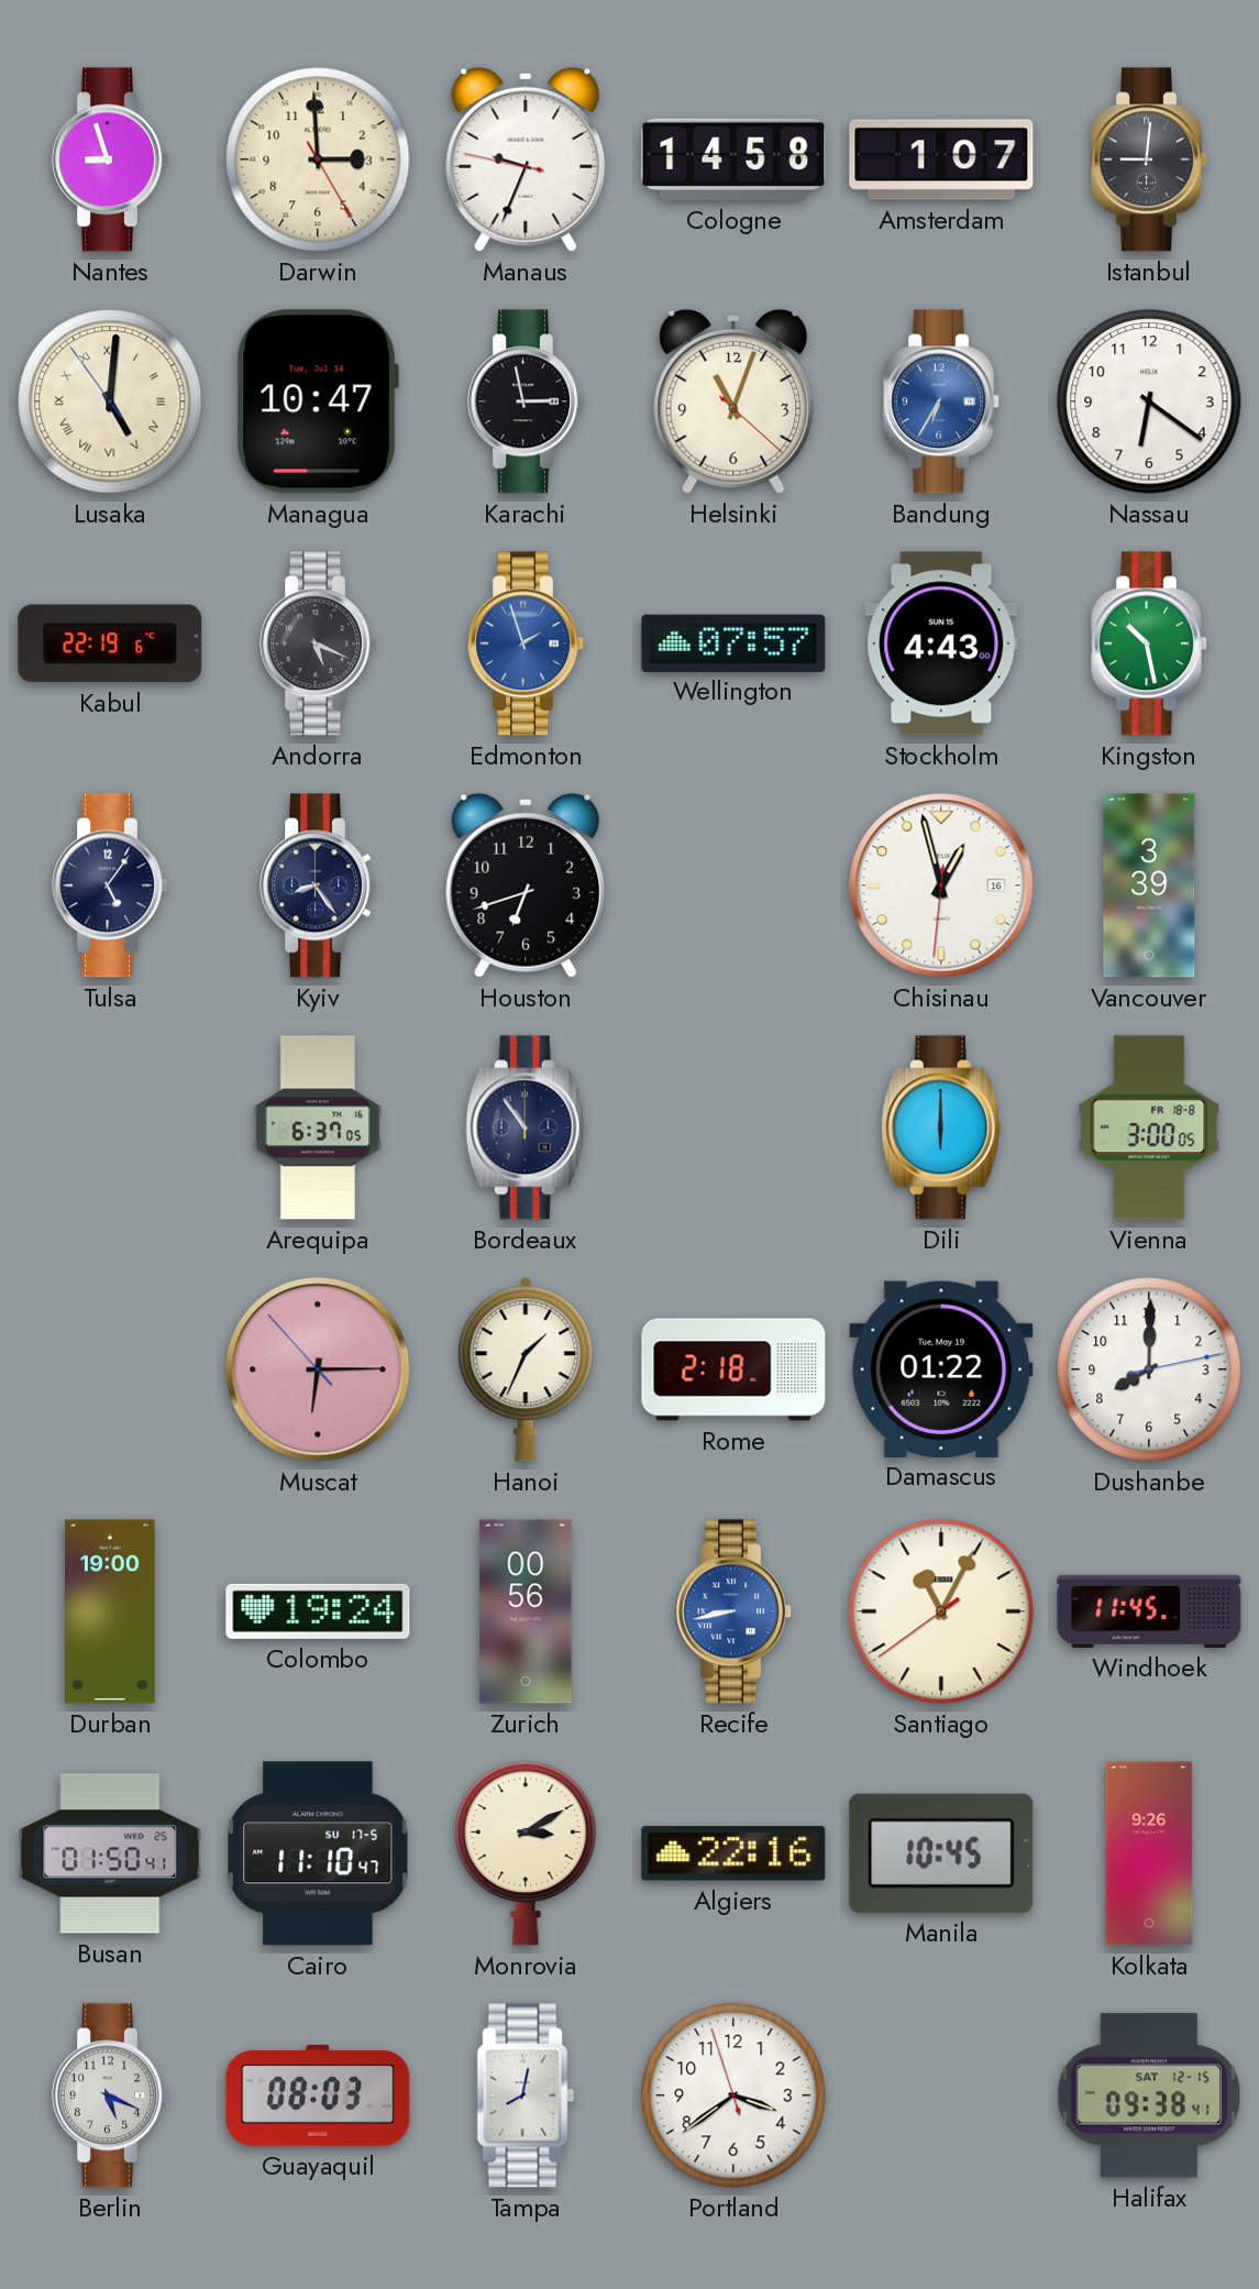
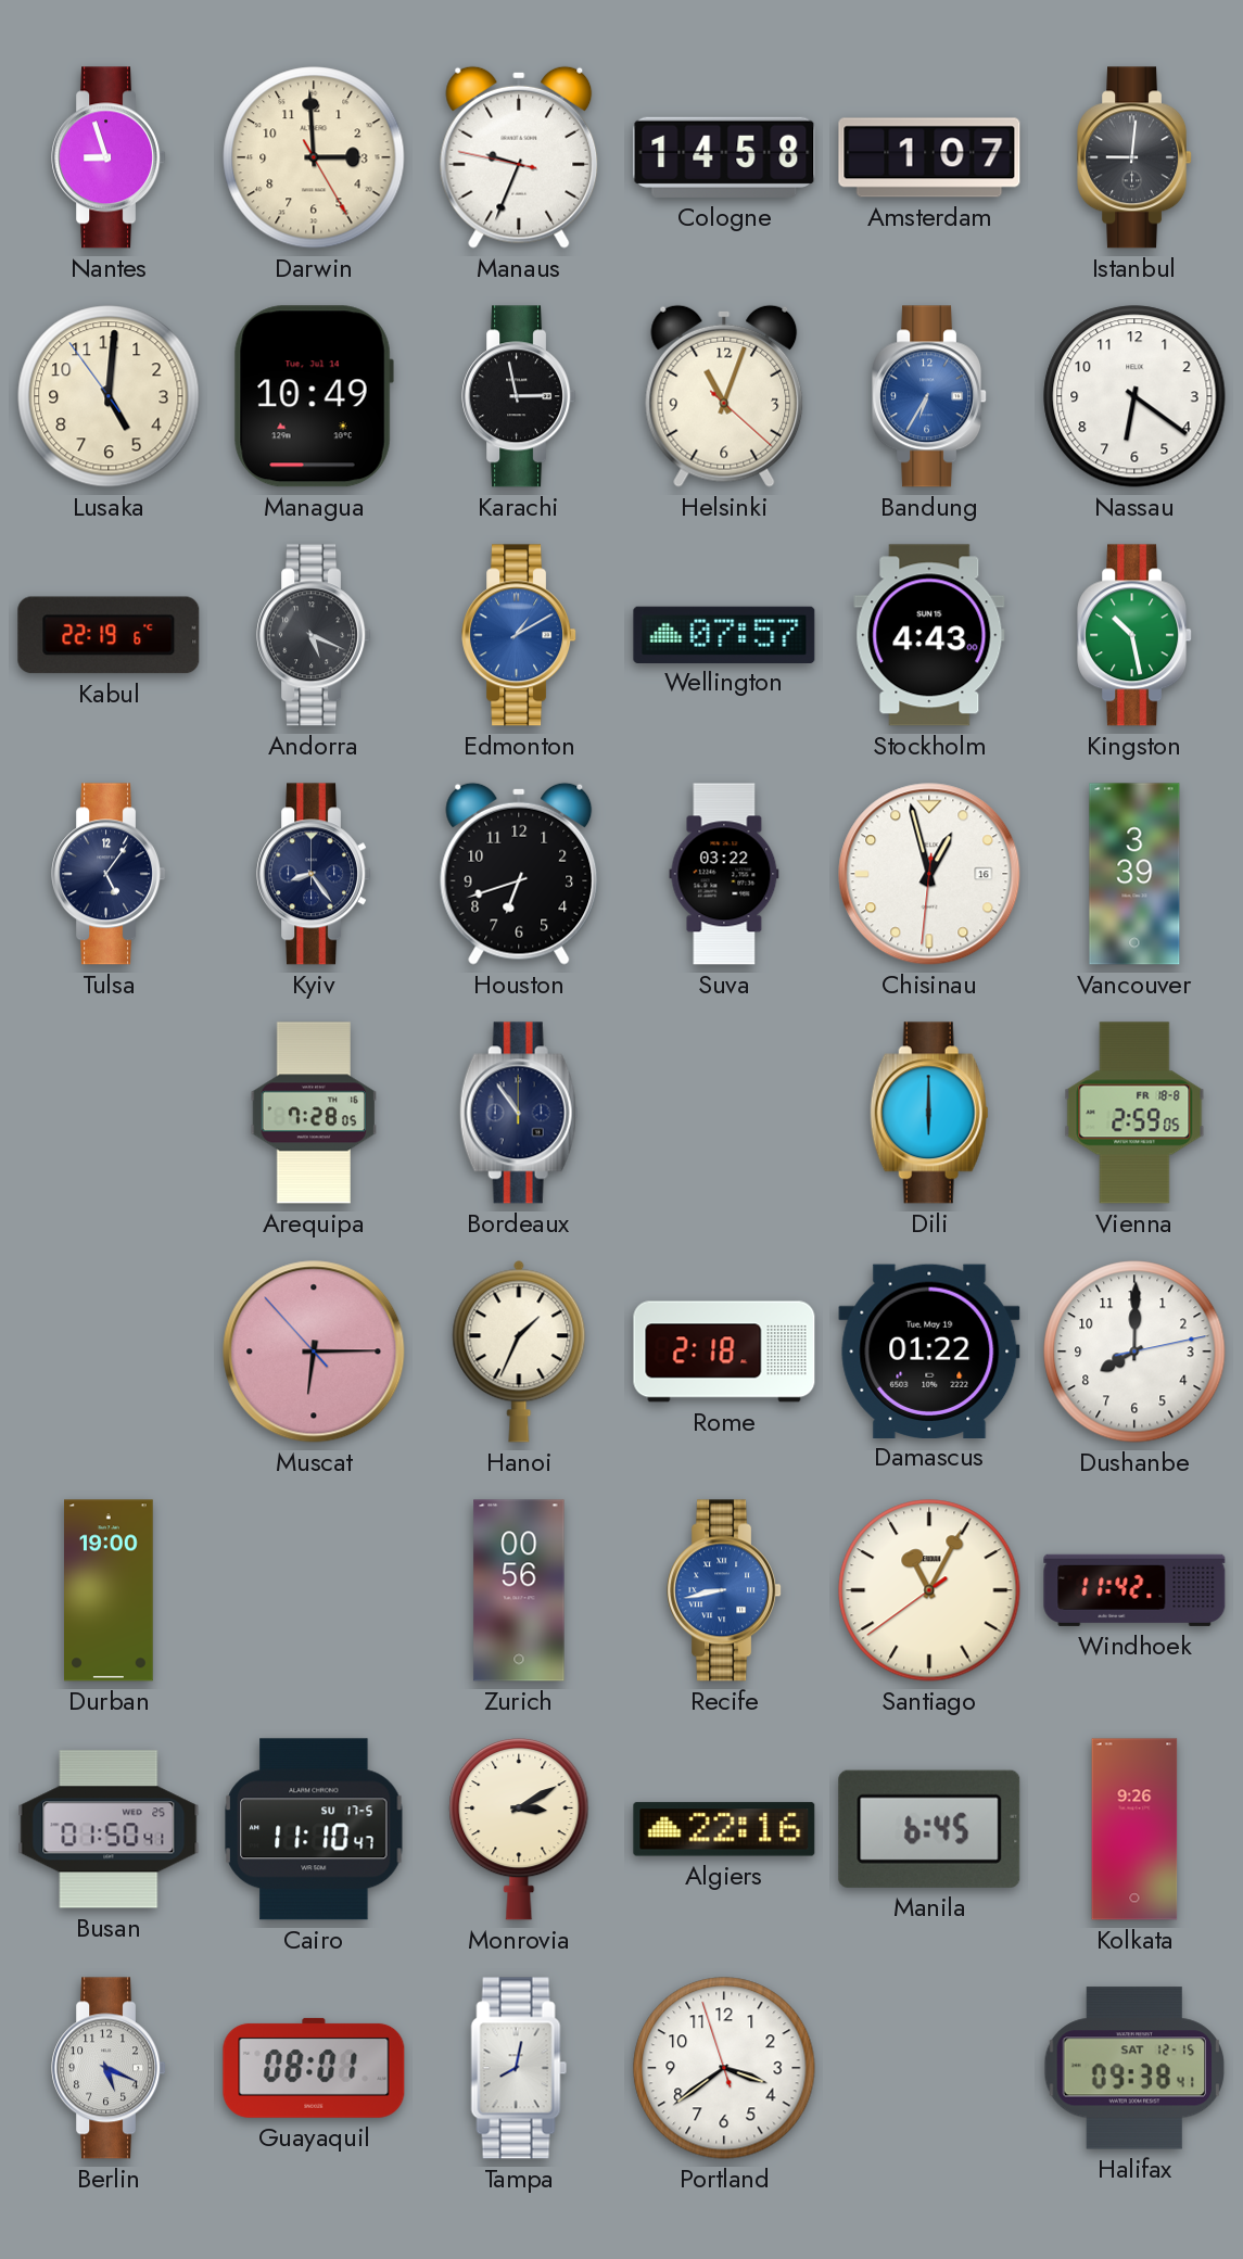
Lusaka numerals: Roman -> Arabic (109, 396)
Managua: 10:47 -> 10:49 (314, 396)
Edmonton: 1:57 -> 1:10 (520, 635)
Suva: none -> 03:22 (724, 874)
Arequipa: 6:37 -> 7:28 (313, 1113)
Vienna: 3:00 -> 2:59 (1134, 1113)
Colombo: 19:24 -> none (318, 1611)
Windhoek: 11:45 -> 11:42 (1134, 1590)
Manila: 10:45 -> 6:45 (929, 1829)
Guayaquil: 08:03 -> 08:01 (314, 2068)
